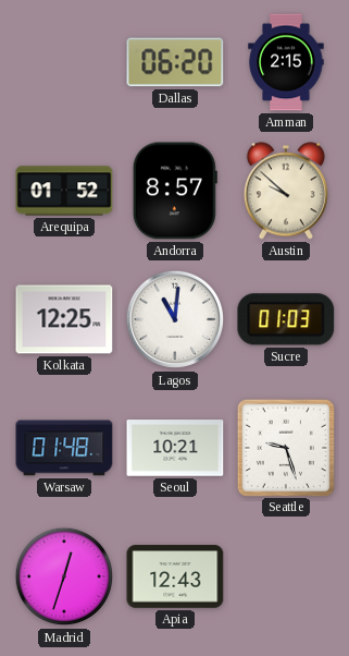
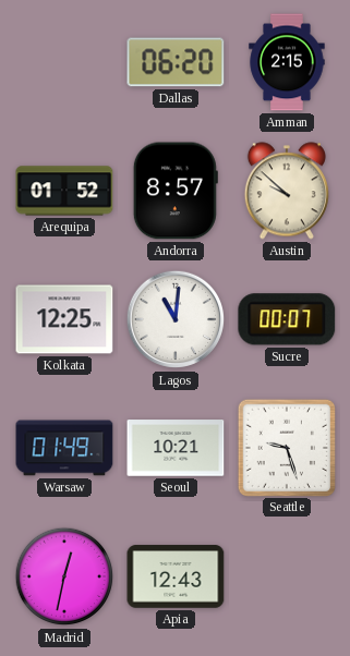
Sucre: 01:03 -> 00:07 (287, 319)
Warsaw: 01:48 -> 01:49 (64, 448)
Madrid: 12:33 -> 12:32 (64, 576)
